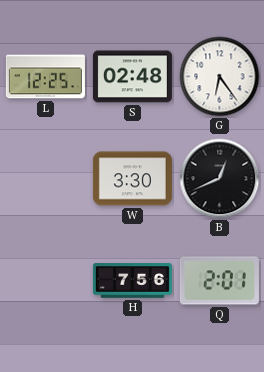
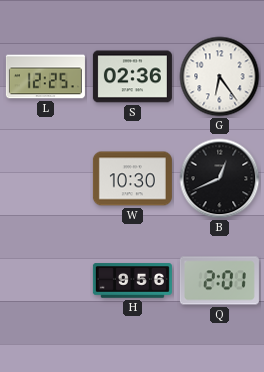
S: 02:48 -> 02:36 (132, 77)
W: 3:30 -> 10:30 (132, 179)
H: 7:56 -> 9:56 (132, 281)
